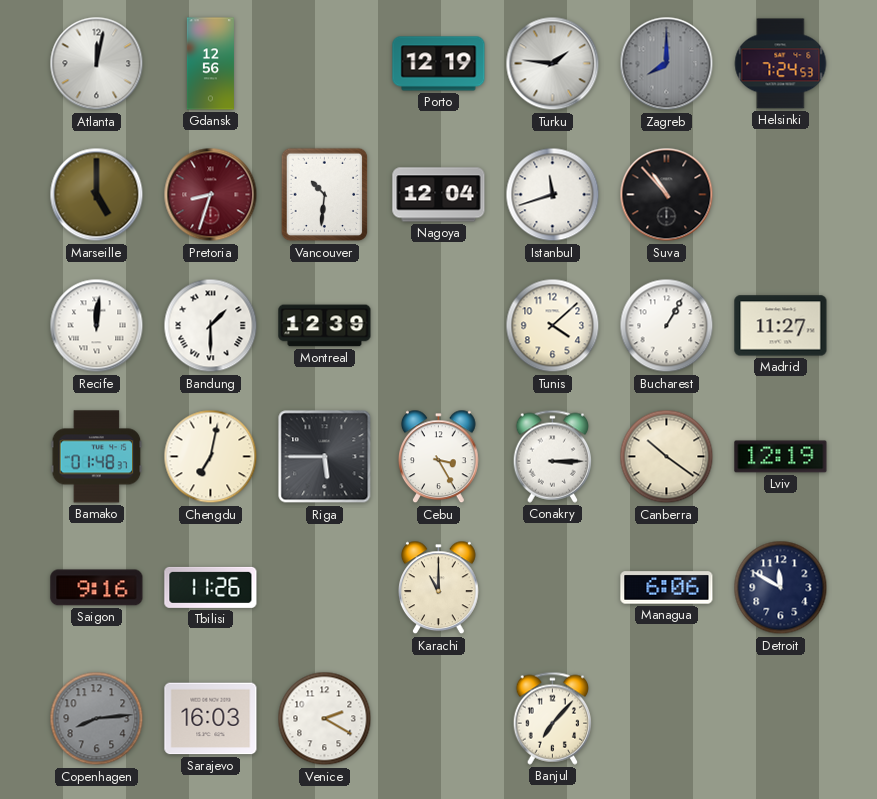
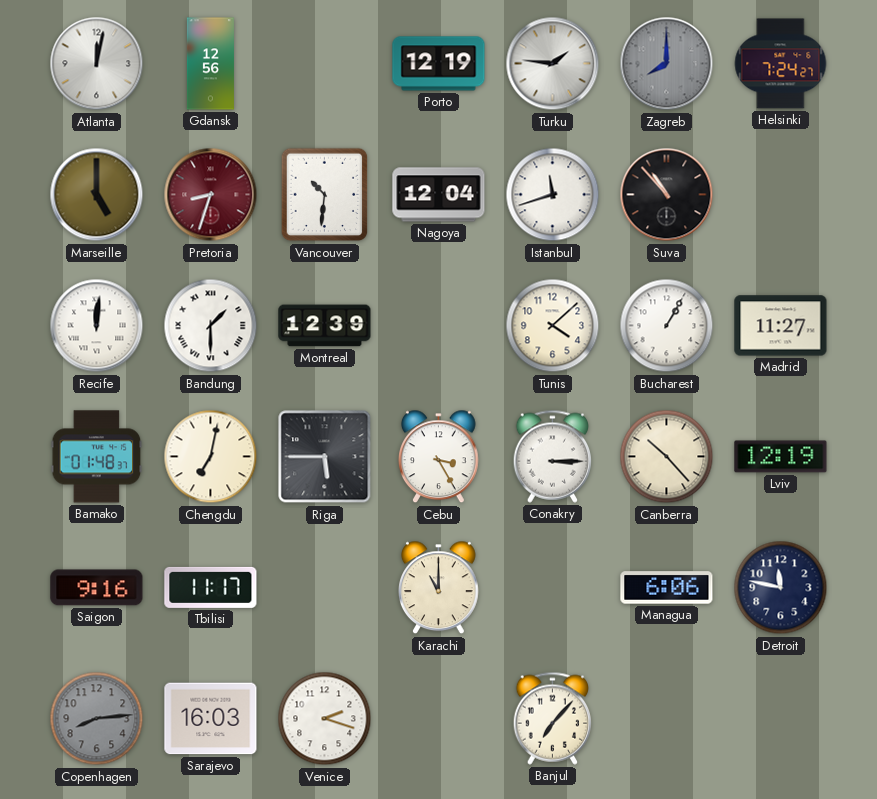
Helsinki: 7:24:53 -> 7:24:27 (781, 64)
Canberra: 10:21 -> 10:23 (667, 457)
Tbilisi: 11:26 -> 11:17 (211, 587)
Detroit: 11:50 -> 11:47 (781, 588)
Venice: 2:20 -> 2:18 (325, 719)
